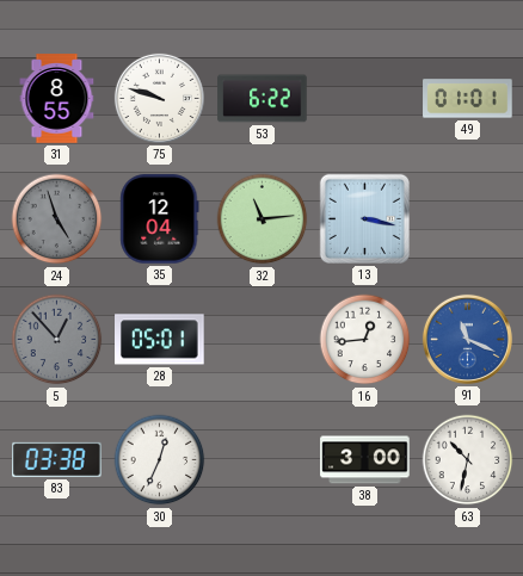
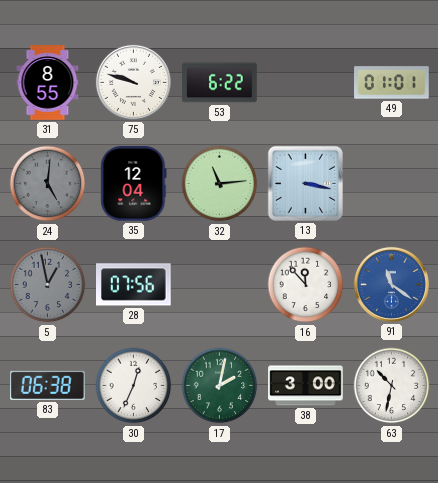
24: 4:57 -> 5:01 (48, 184)
5: 12:53 -> 12:58 (48, 285)
28: 05:01 -> 07:56 (134, 285)
16: 12:44 -> 11:53 (306, 285)
91: 11:19 -> 11:21 (391, 284)
83: 03:38 -> 06:38 (48, 385)
17: none -> 2:02 (220, 386)
